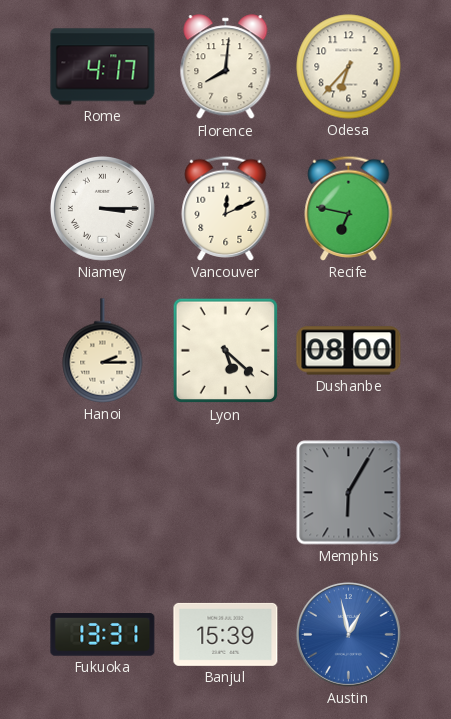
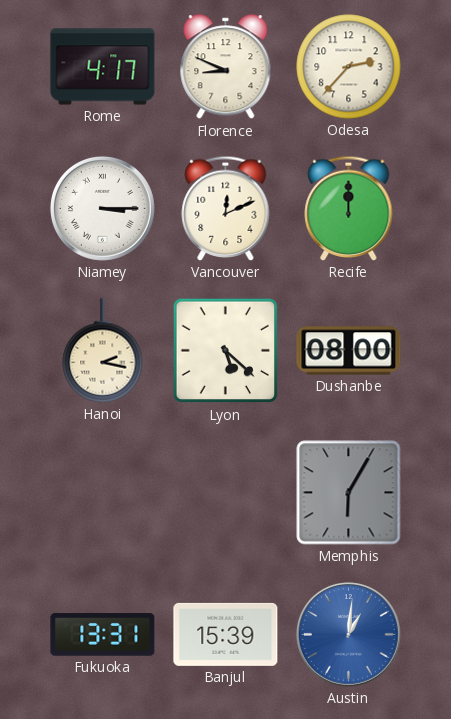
Florence: 8:01 -> 8:49 (226, 67)
Odesa: 6:37 -> 2:37 (349, 67)
Recife: 6:47 -> 12:00 (349, 208)
Hanoi: 2:15 -> 2:17 (103, 351)
Austin: 12:58 -> 1:01 (348, 634)
